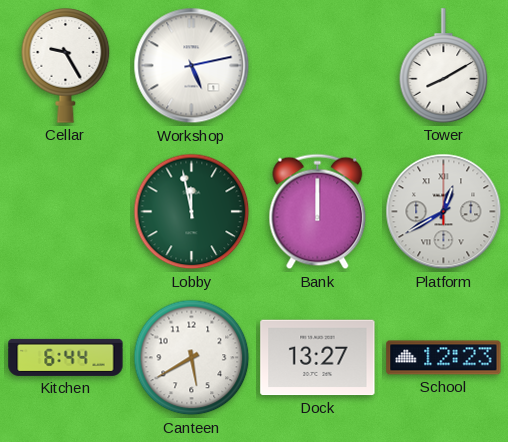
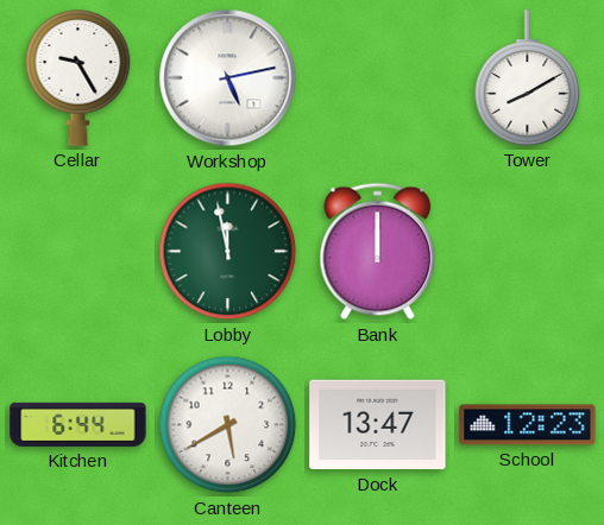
Platform: 12:40 -> none (444, 212)
Dock: 13:27 -> 13:47 (378, 425)
